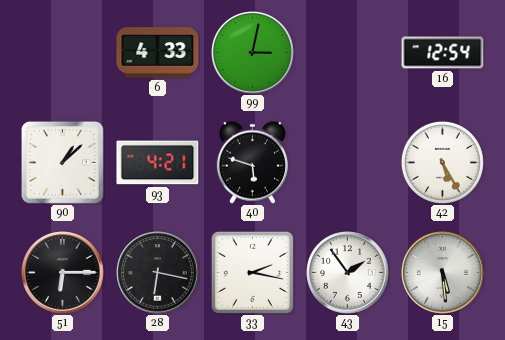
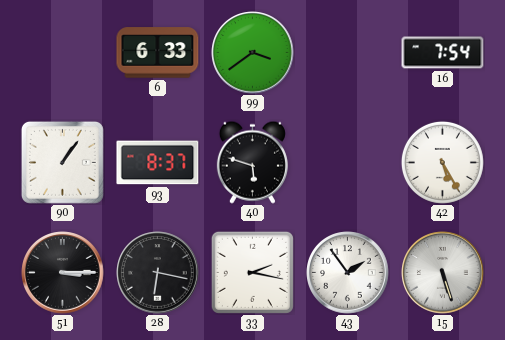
6: 4:33 -> 6:33 (158, 53)
99: 3:02 -> 3:39 (253, 53)
16: 12:54 -> 7:54 (443, 53)
90: 1:08 -> 1:06 (62, 162)
93: 4:21 -> 8:37 (158, 163)
51: 6:15 -> 3:15 (63, 273)
15: 5:29 -> 5:27 (443, 273)
